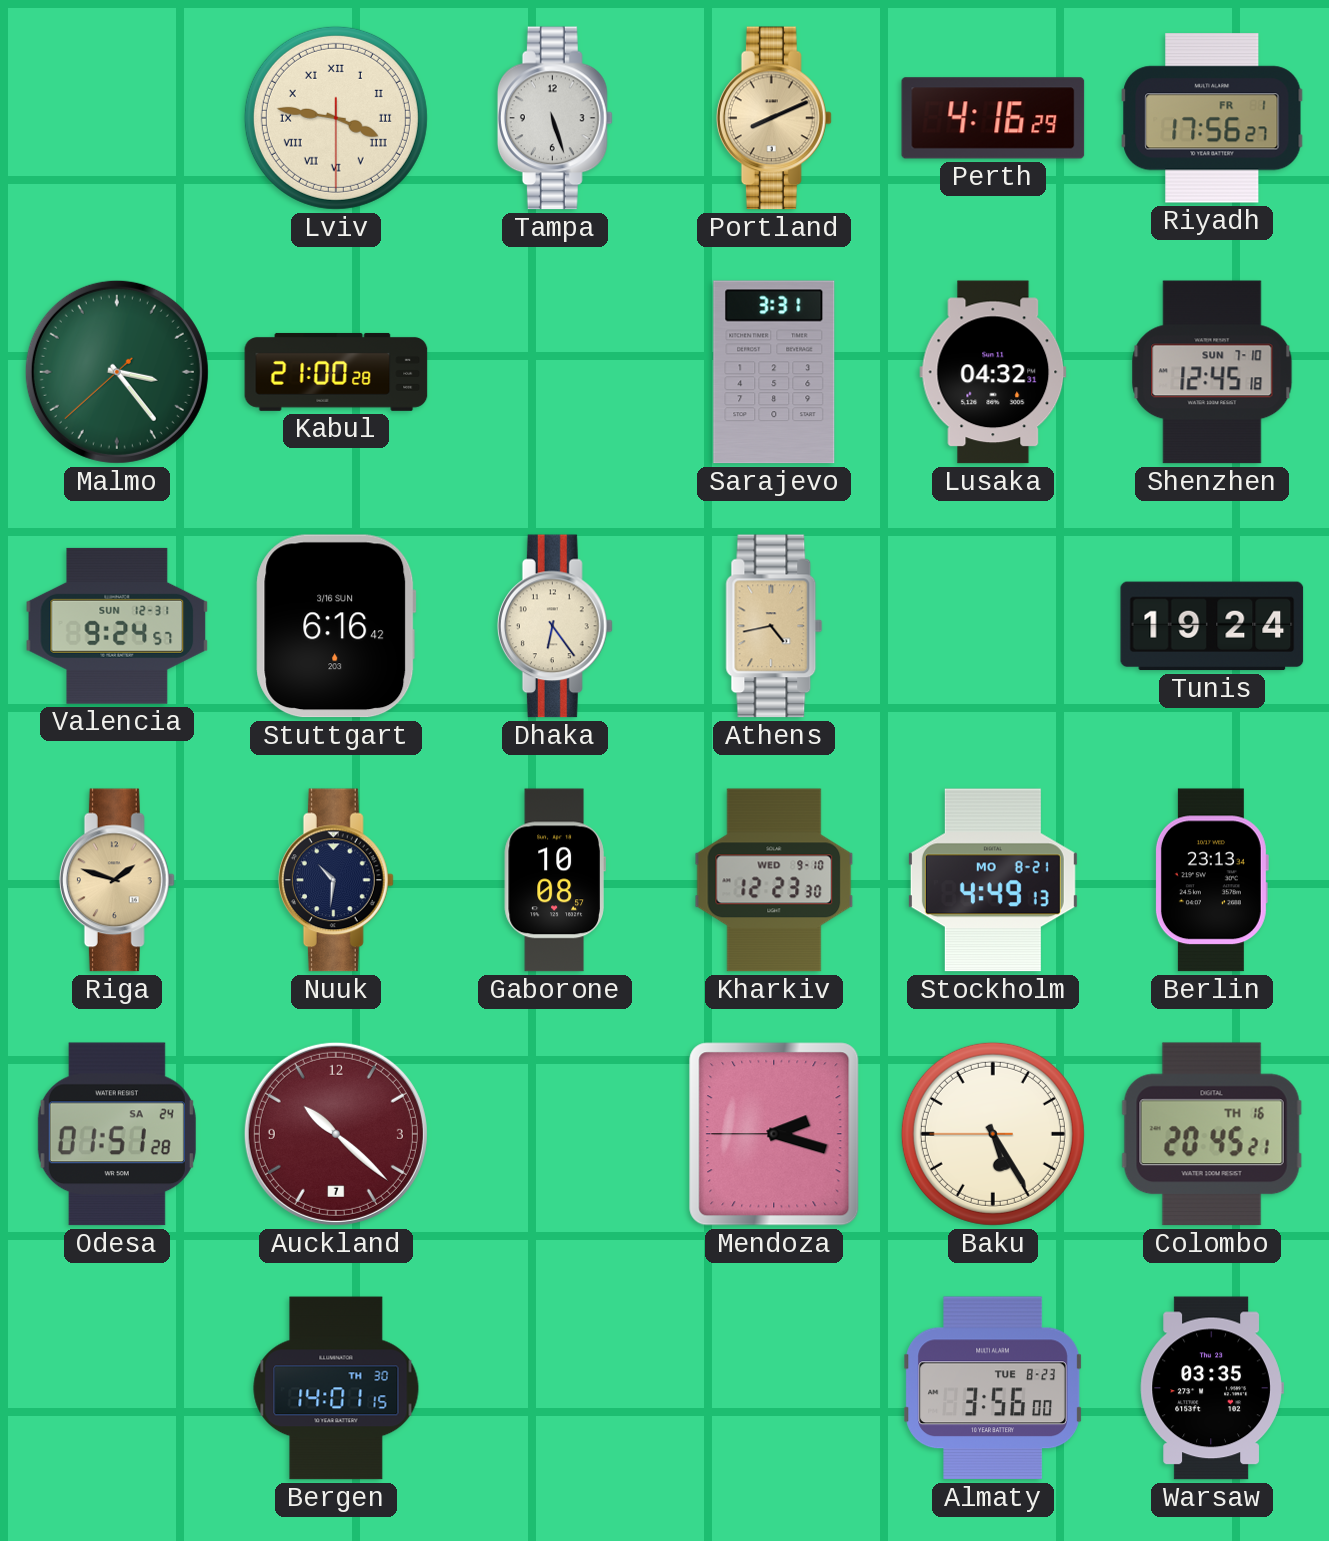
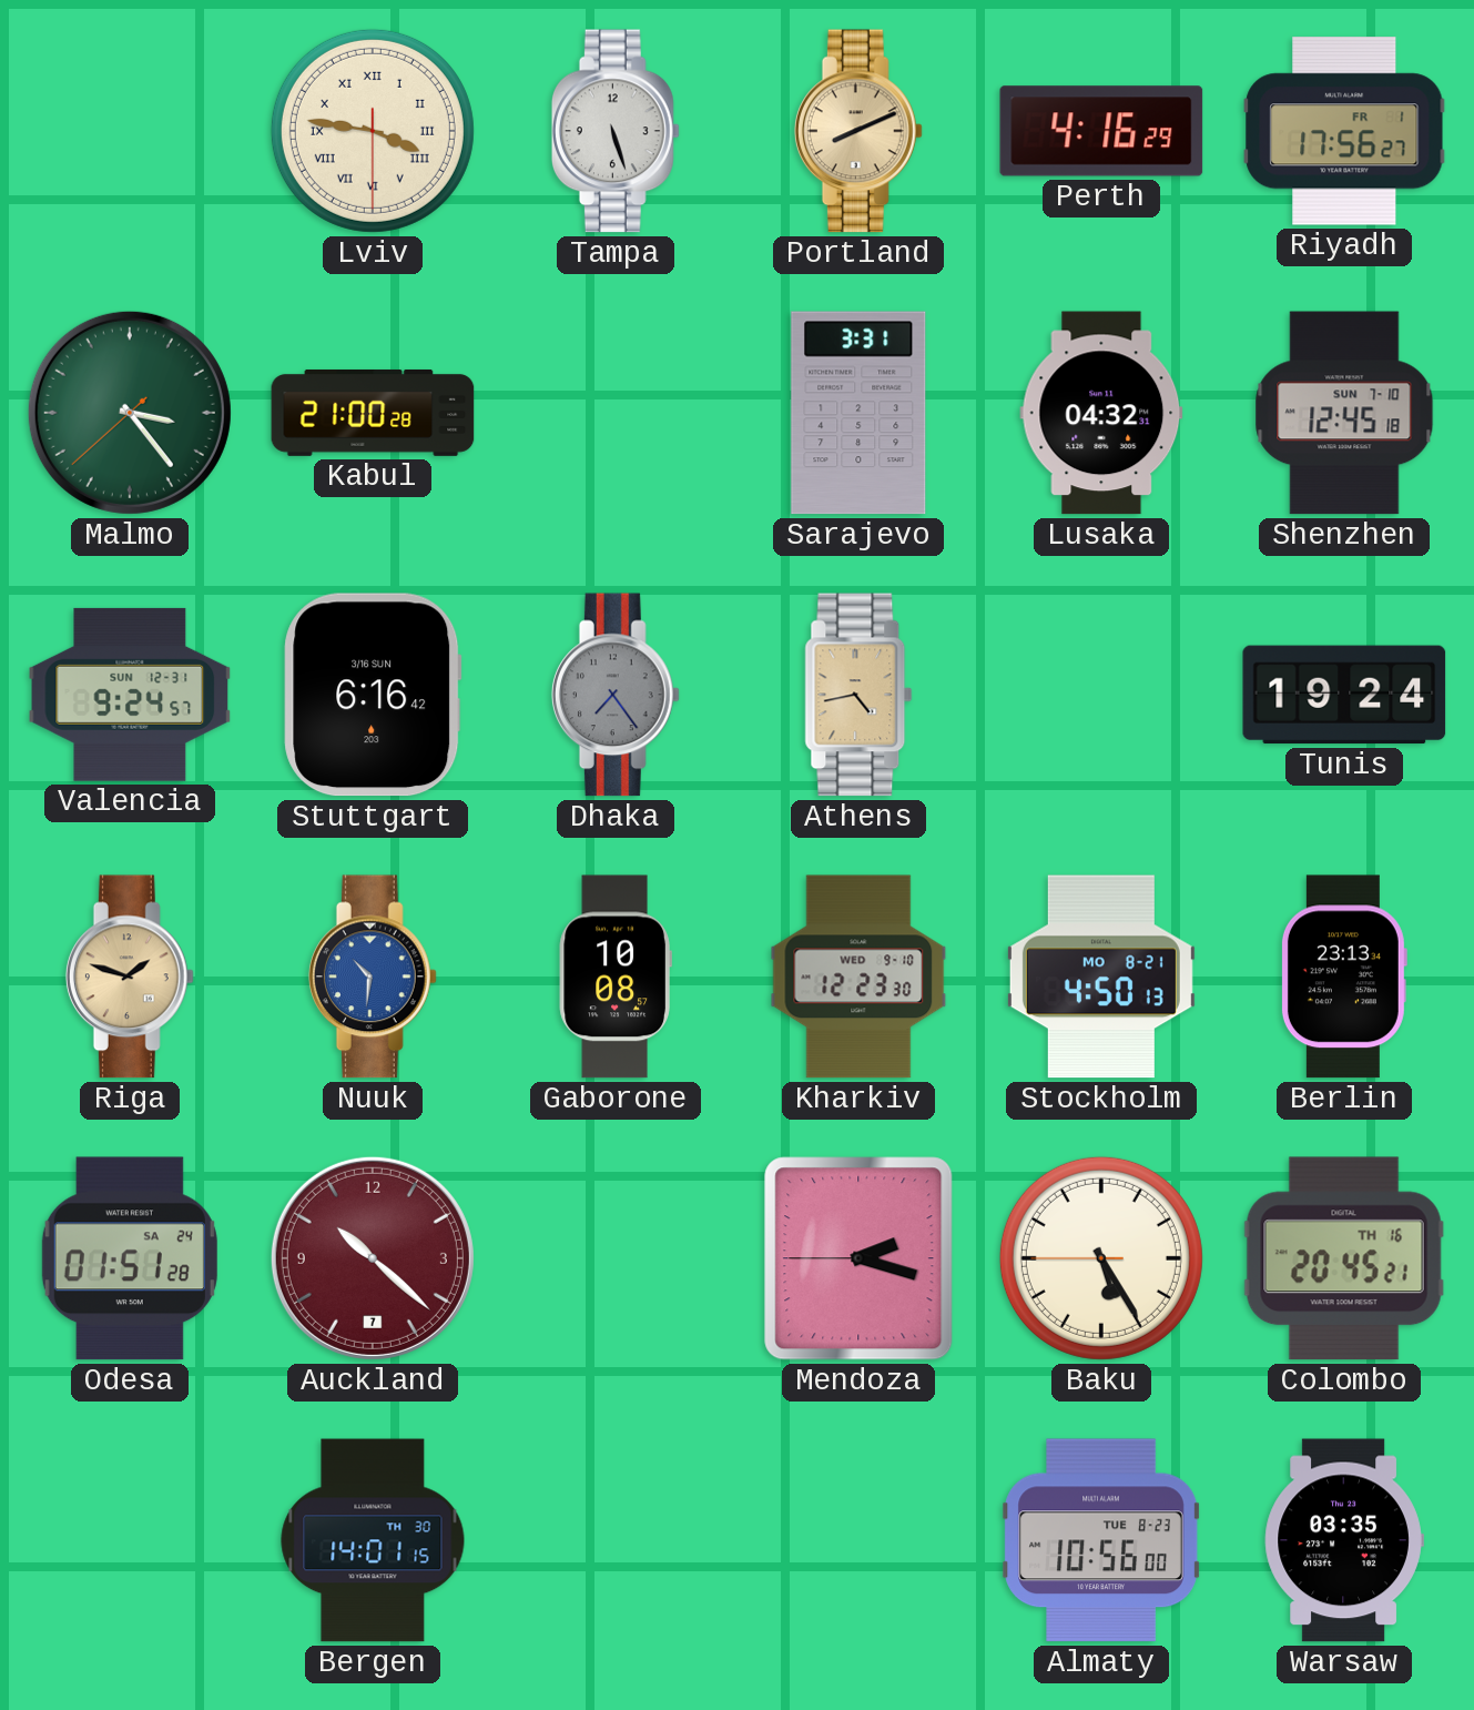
Dhaka: 6:24 -> 7:24 (616, 695)
Dhaka dial: cream -> grey (616, 695)
Nuuk dial: navy -> blue (373, 977)
Stockholm: 4:49 -> 4:50 (1101, 977)
Almaty: 3:56 -> 10:56 (1101, 1540)
